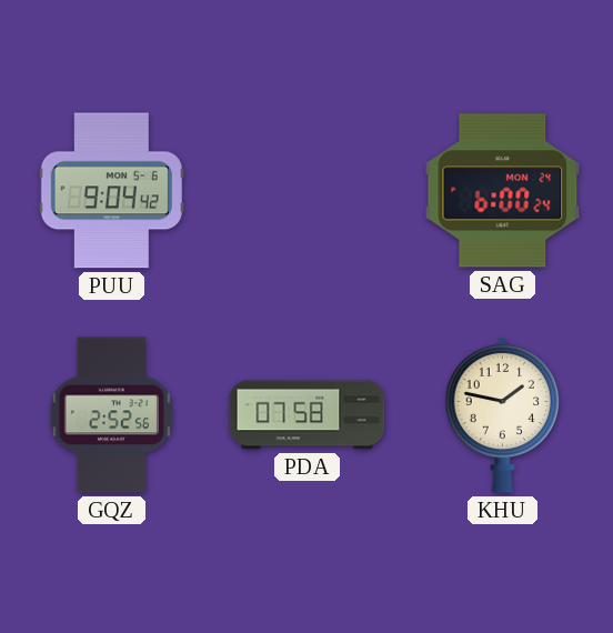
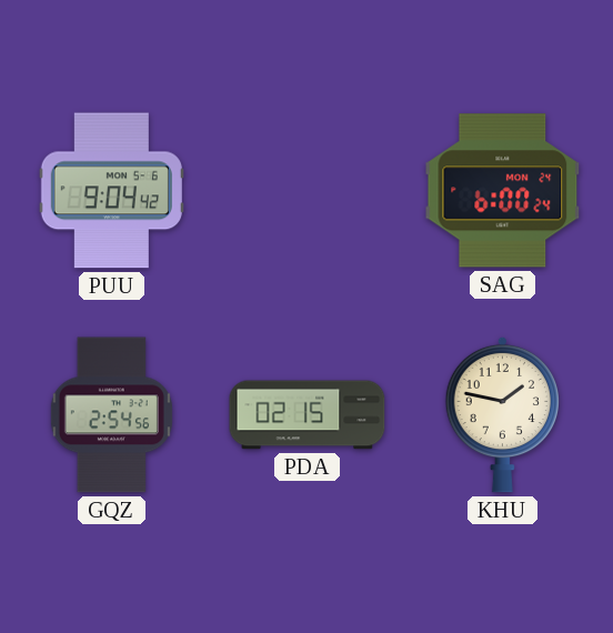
GQZ: 2:52 -> 2:54 (111, 415)
PDA: 07:58 -> 02:15 (308, 415)
